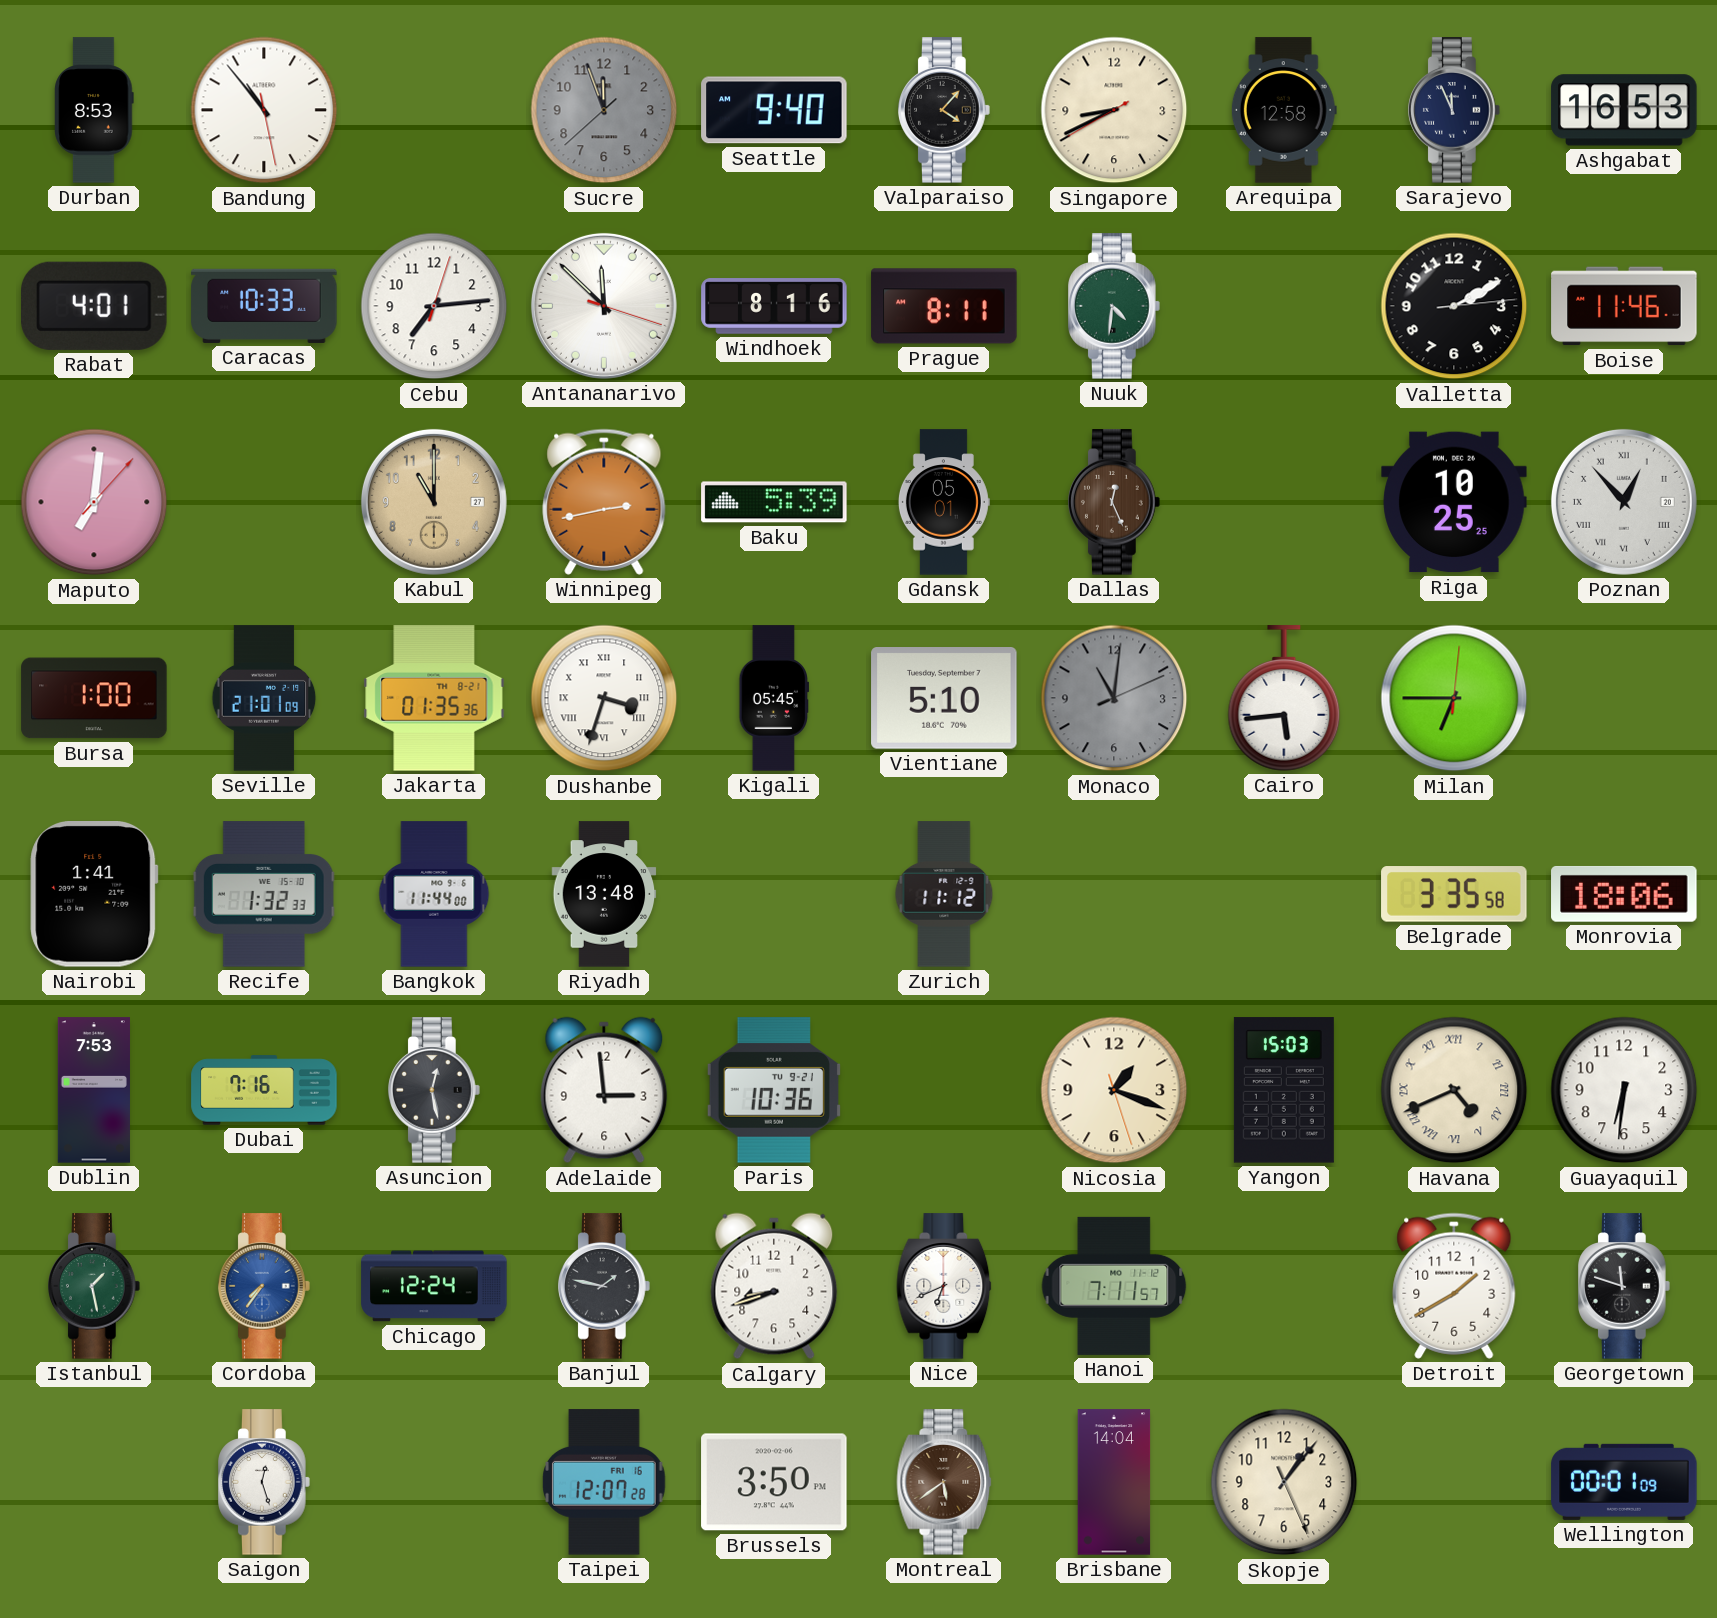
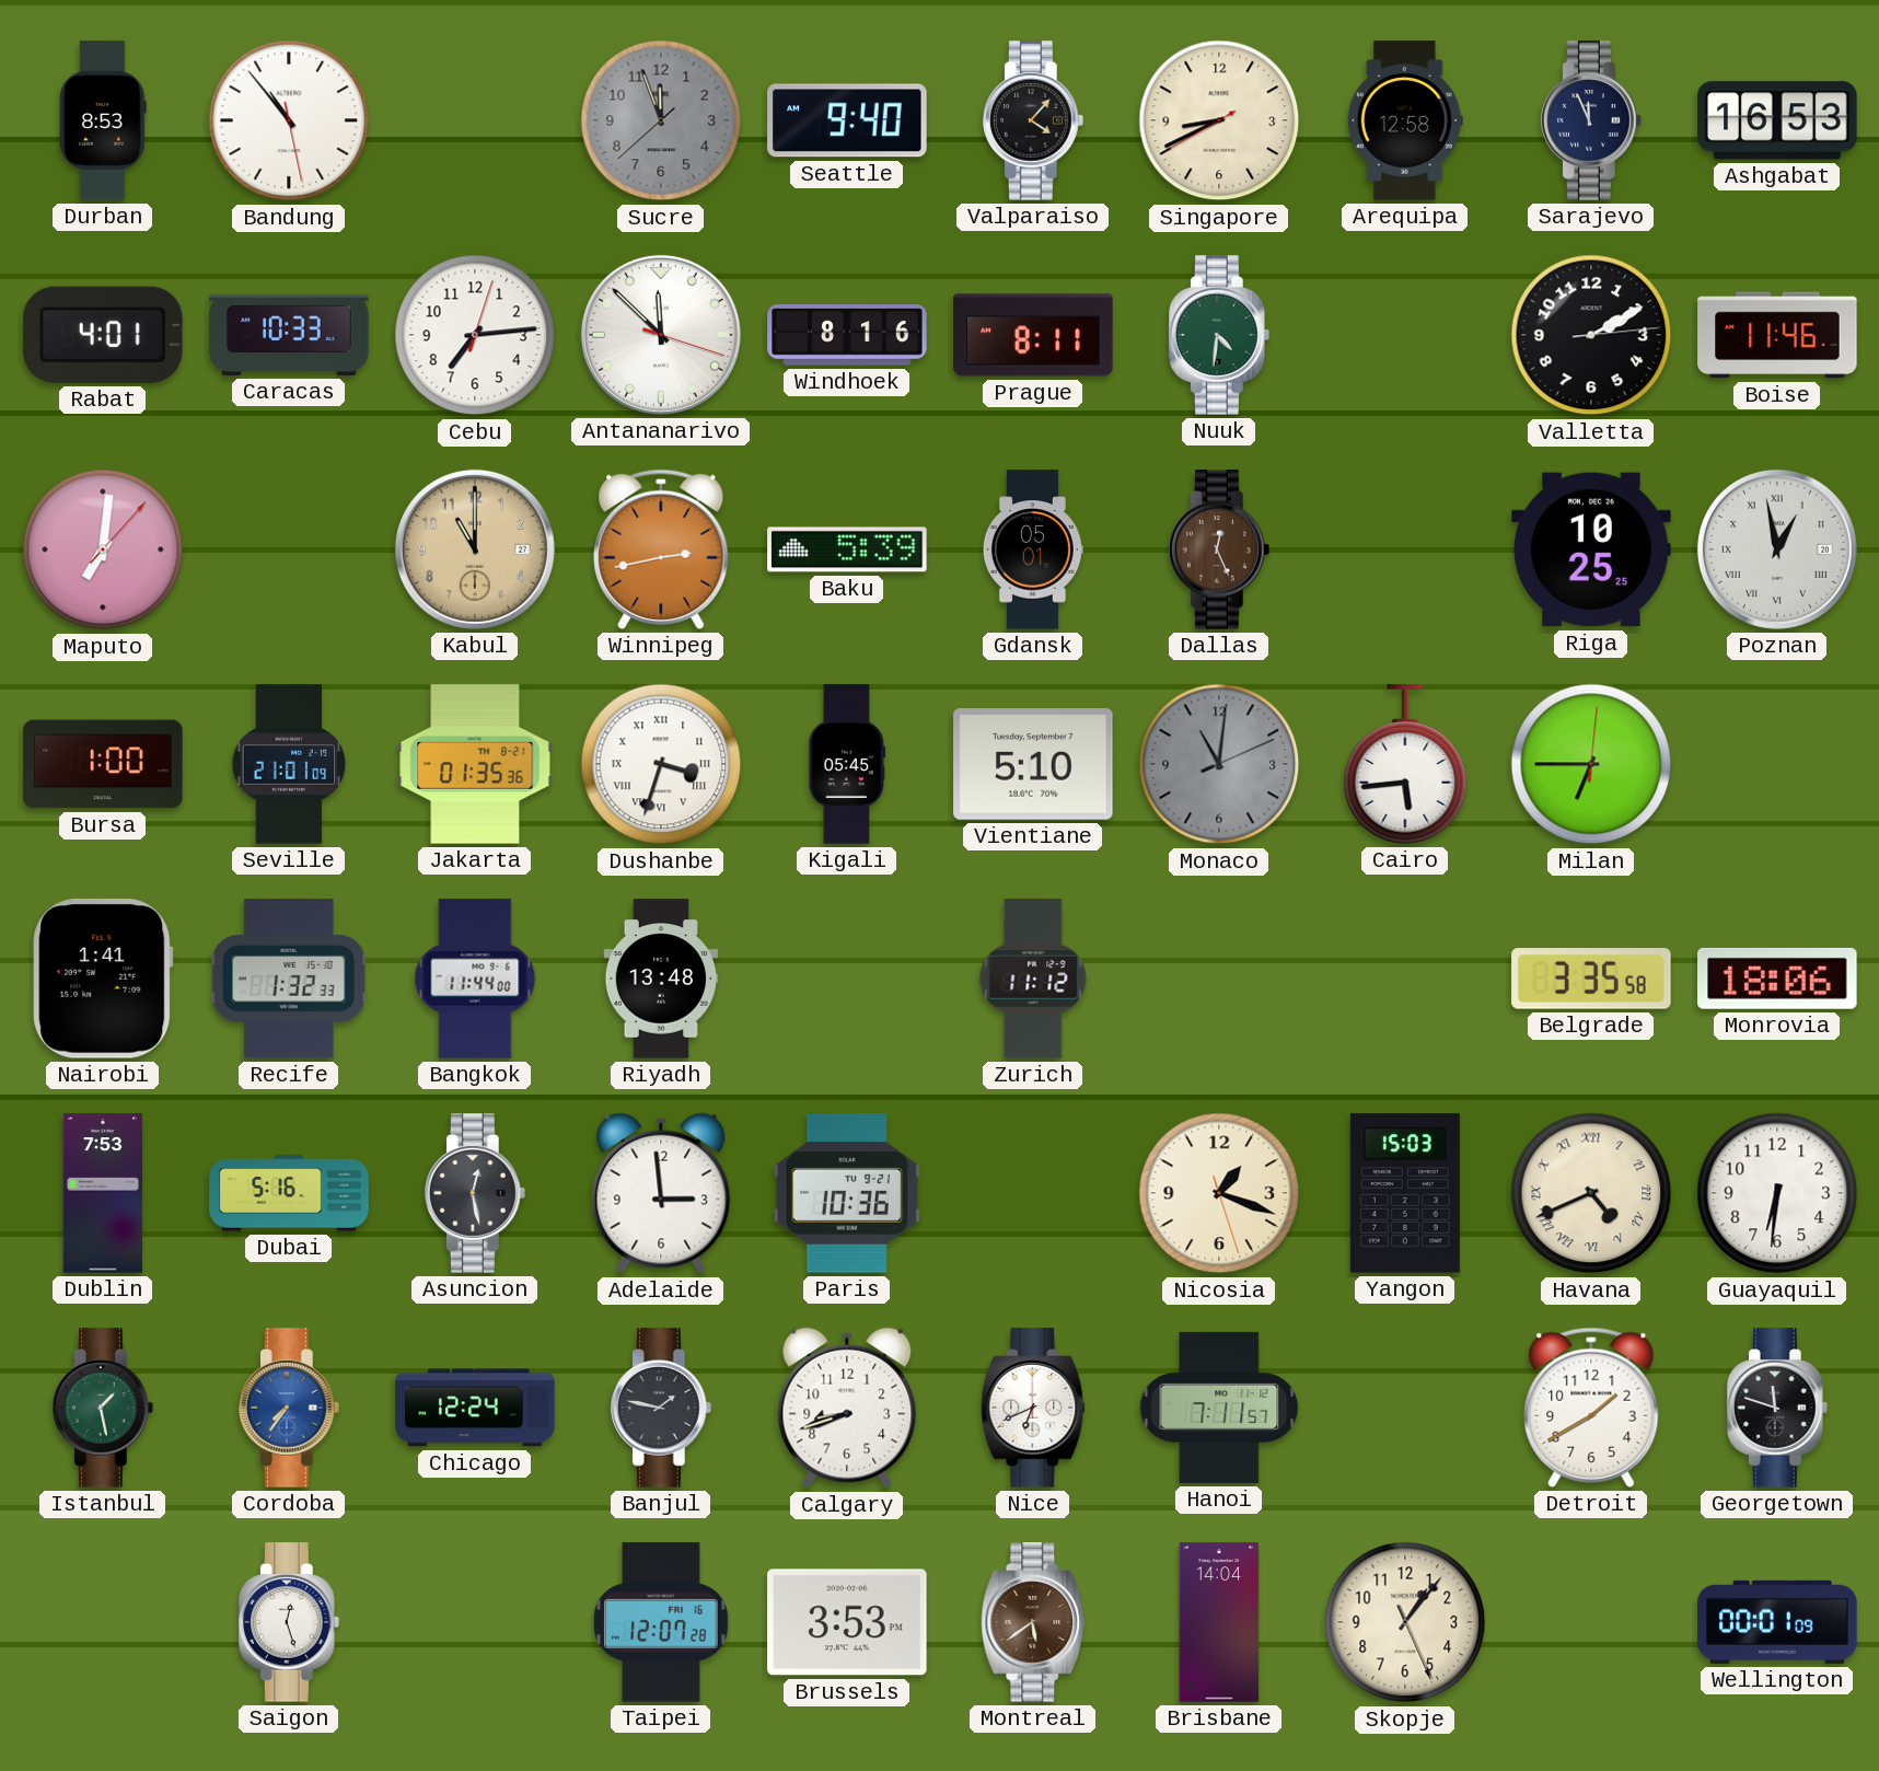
Poznan: 12:53 -> 12:58 (1777, 549)
Dubai: 7:16 -> 5:16 (289, 1193)
Brussels: 3:50 -> 3:53 (847, 1622)
